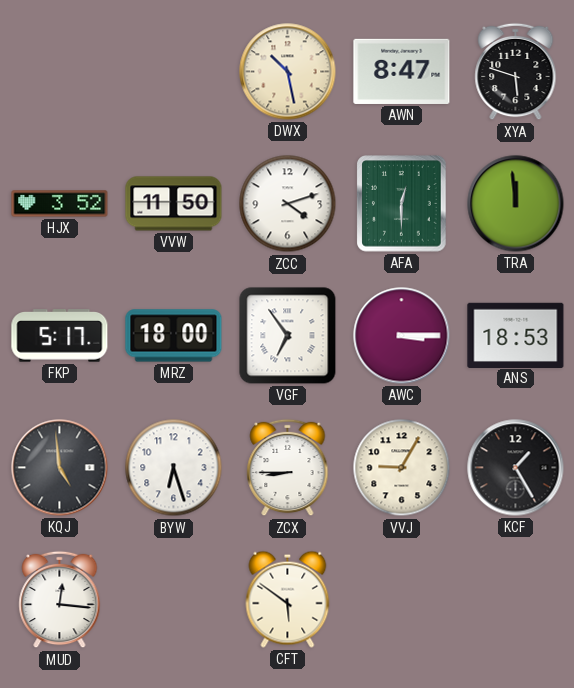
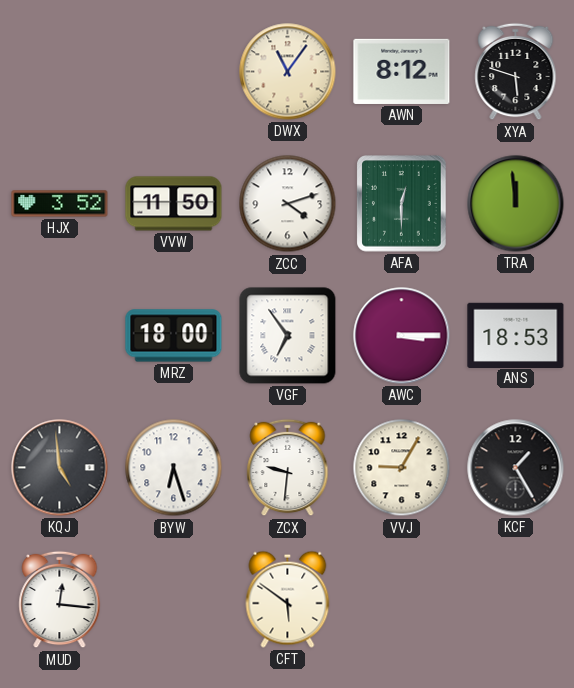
DWX: 10:28 -> 11:06 (288, 72)
AWN: 8:47 -> 8:12 (402, 71)
FKP: 5:17 -> none (60, 336)
ZCX: 8:45 -> 9:31 (288, 468)
